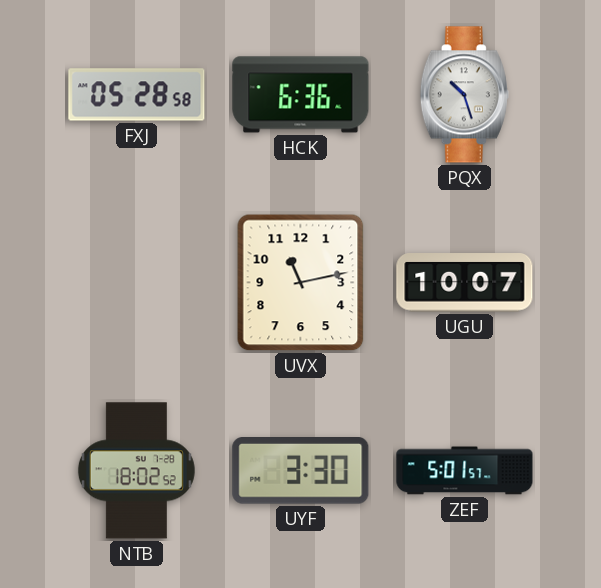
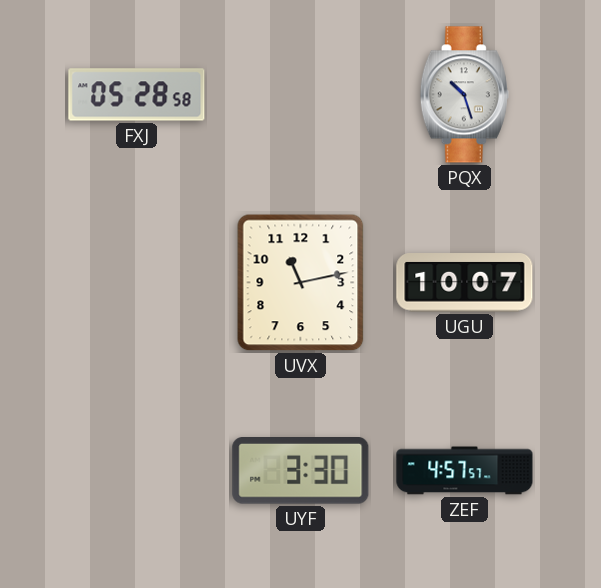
HCK: 6:36 -> none (301, 95)
NTB: 18:02 -> none (136, 471)
ZEF: 5:01 -> 4:57 (465, 471)
